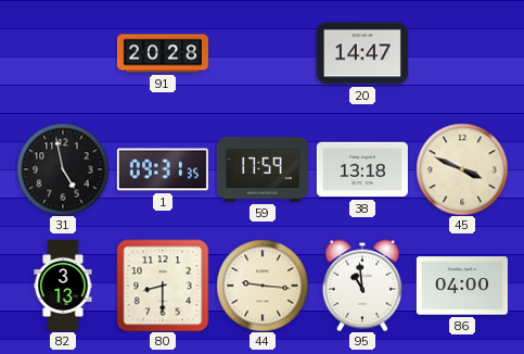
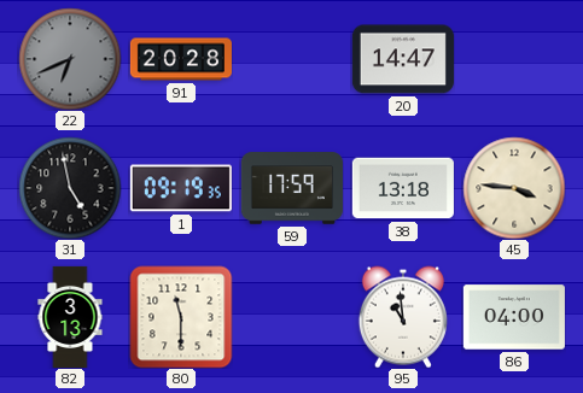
22: none -> 6:41 (70, 59)
1: 09:31 -> 09:19 (181, 188)
45: 3:49 -> 3:46 (514, 188)
80: 8:30 -> 11:30 (181, 317)
44: 9:16 -> none (263, 286)
